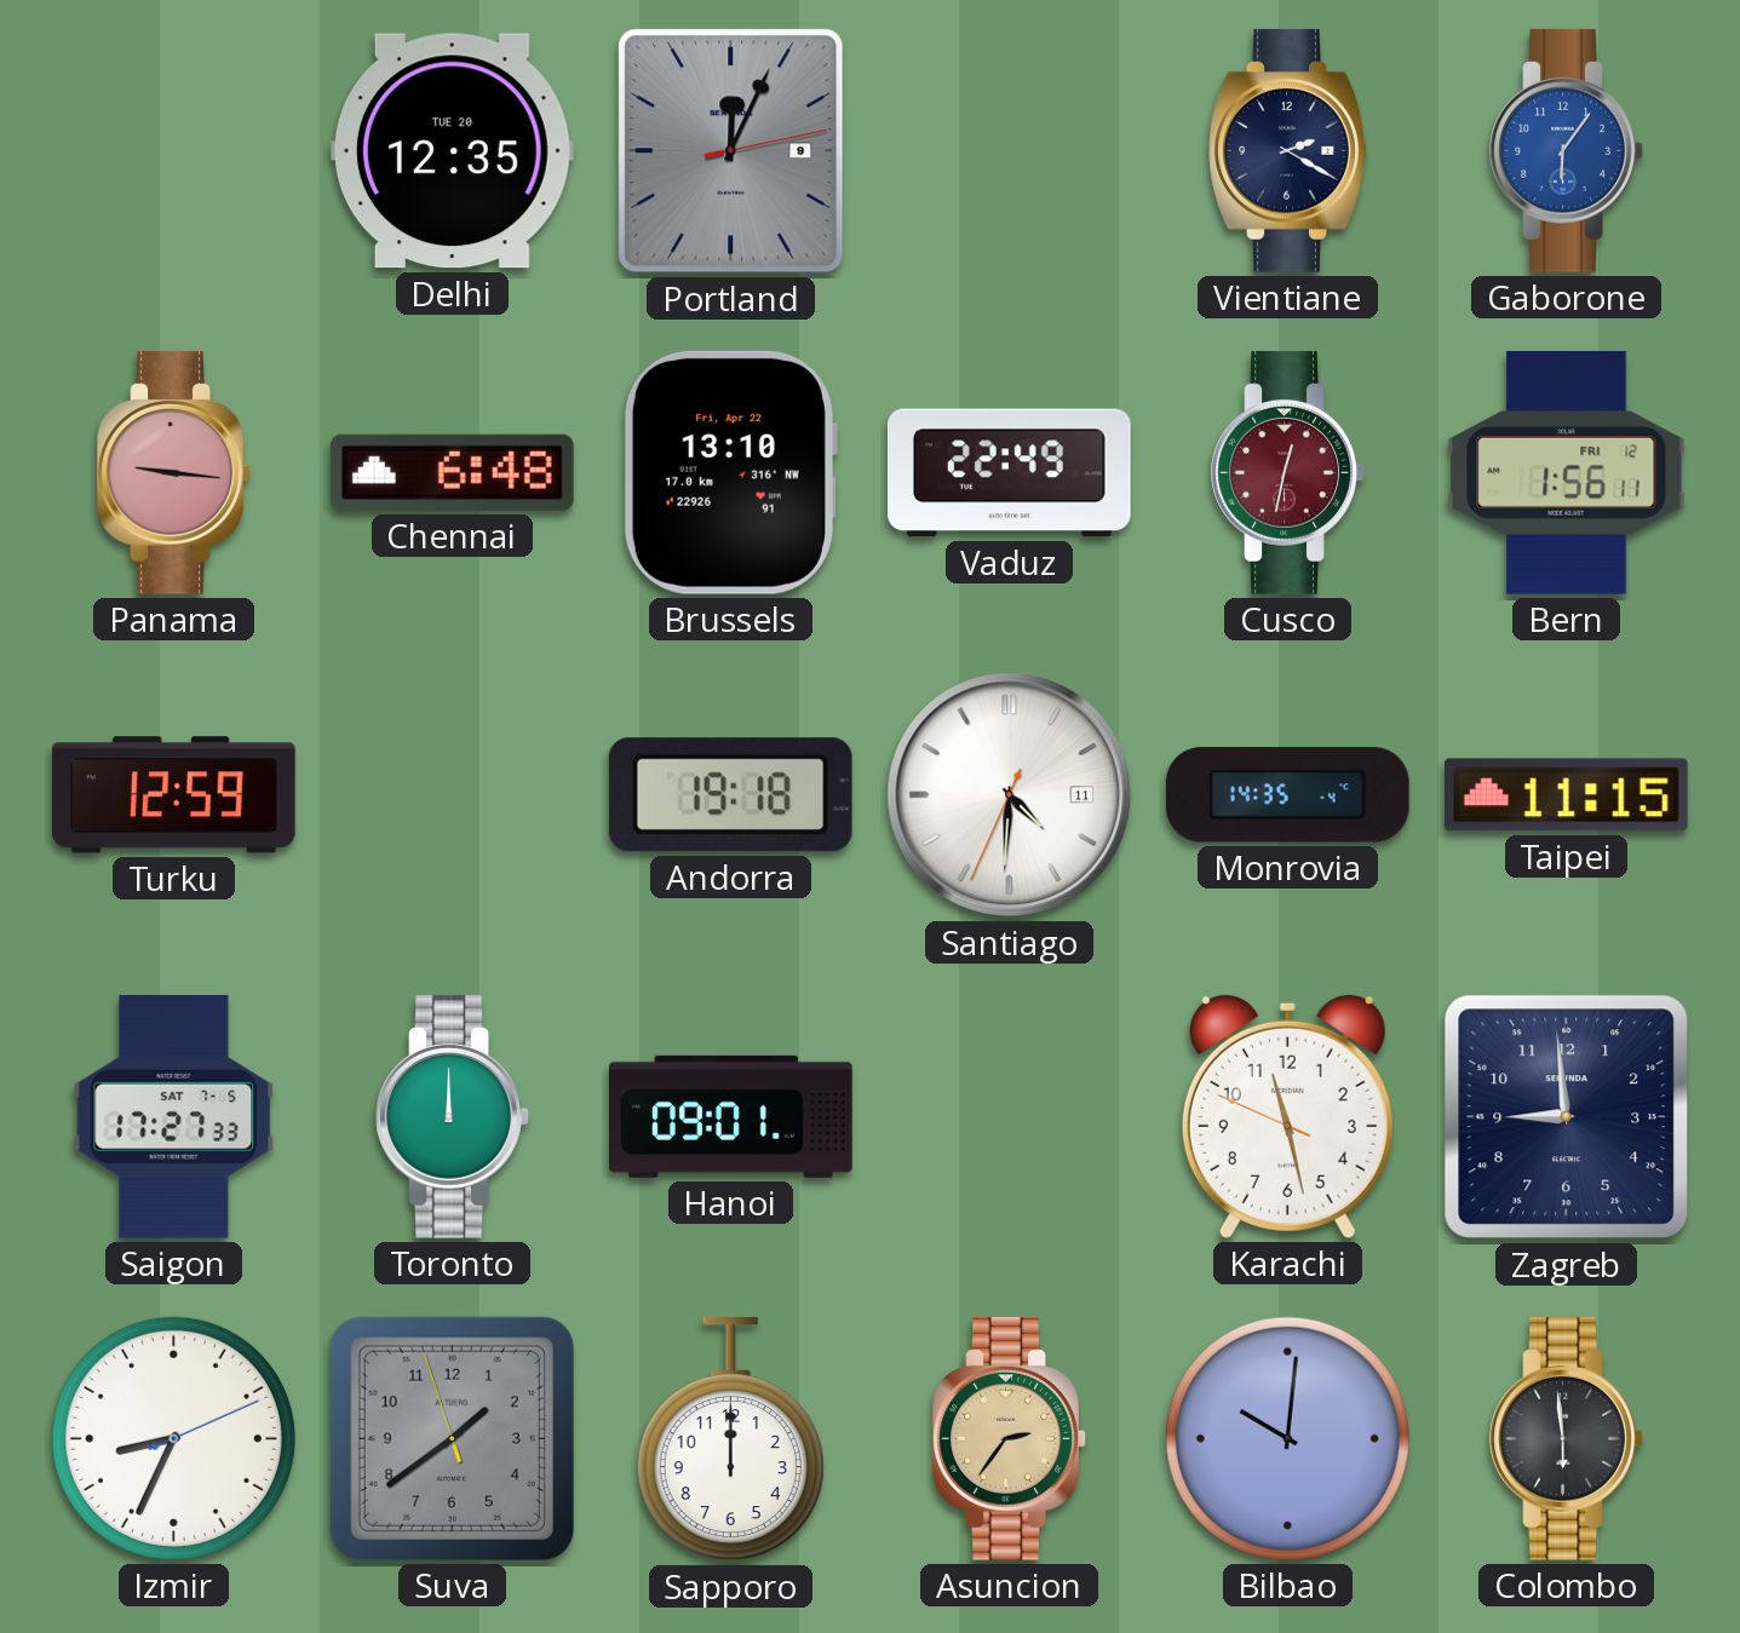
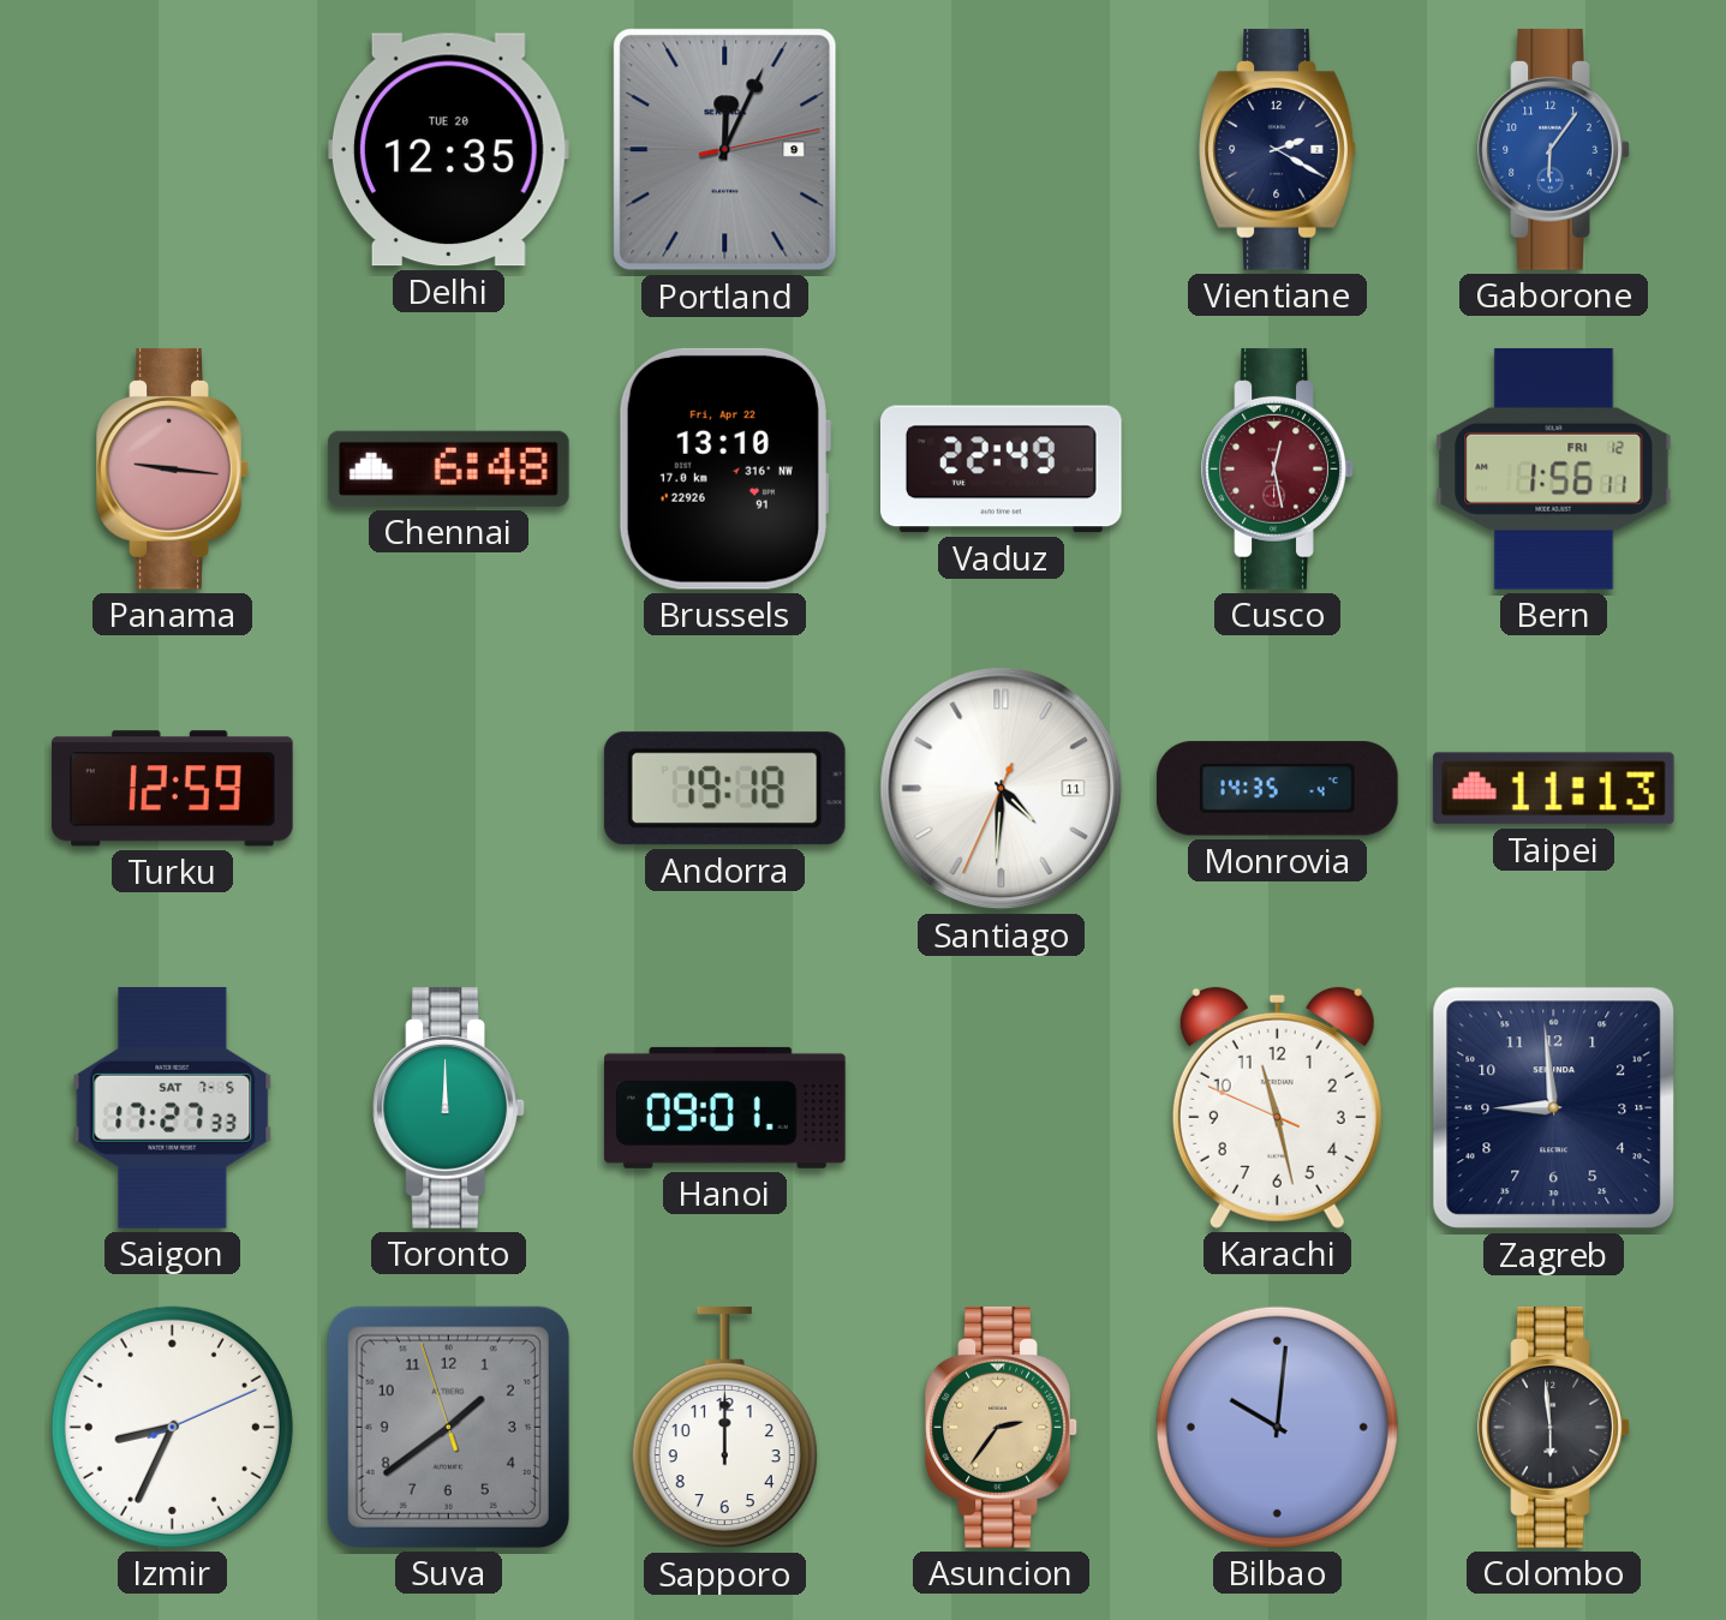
Cusco: 12:32 -> 12:28 (1278, 468)
Taipei: 11:15 -> 11:13 (1553, 789)
